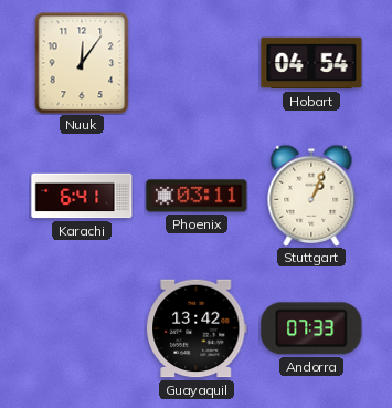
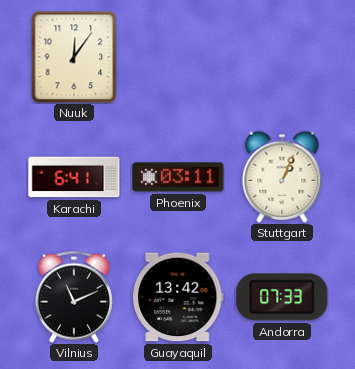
Hobart: 04:54 -> none (311, 63)
Vilnius: none -> 11:11 (74, 297)
